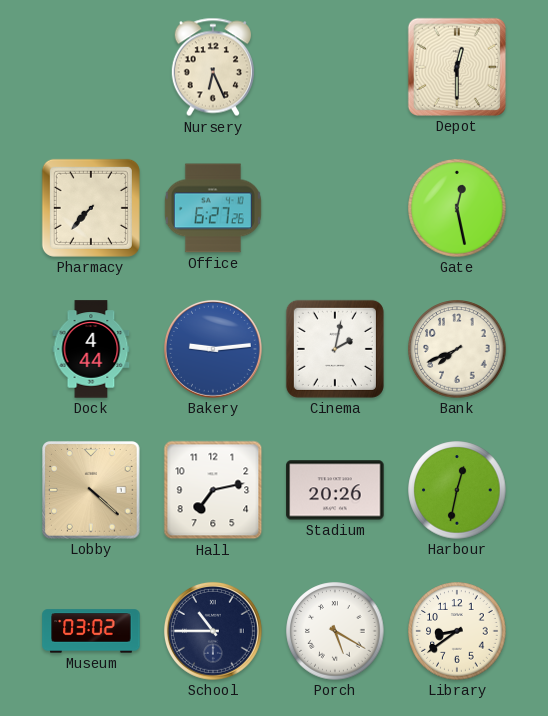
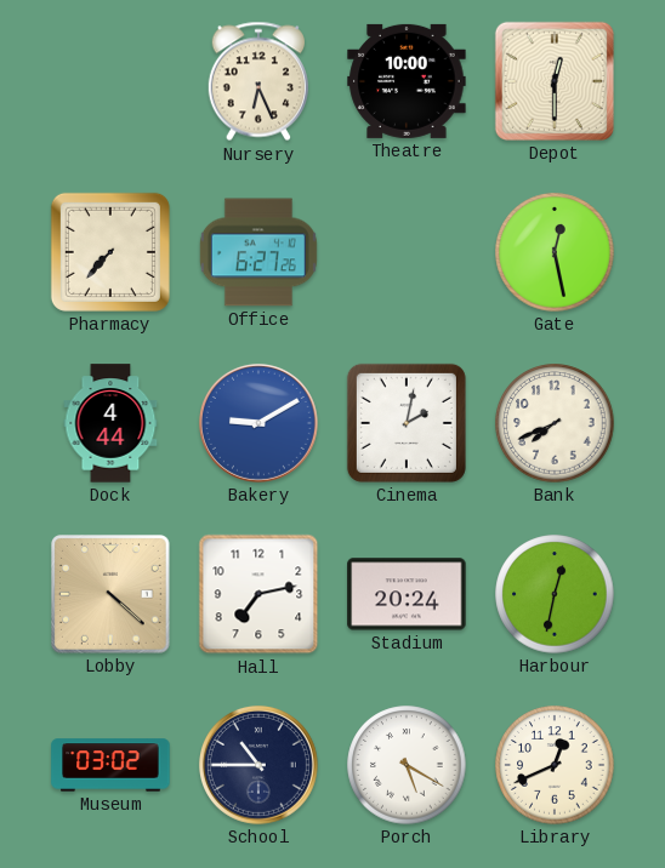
Theatre: none -> 10:00 (407, 81)
Bakery: 9:14 -> 9:10 (258, 423)
Stadium: 20:26 -> 20:24 (407, 594)
Library: 8:39 -> 12:41 (555, 765)
